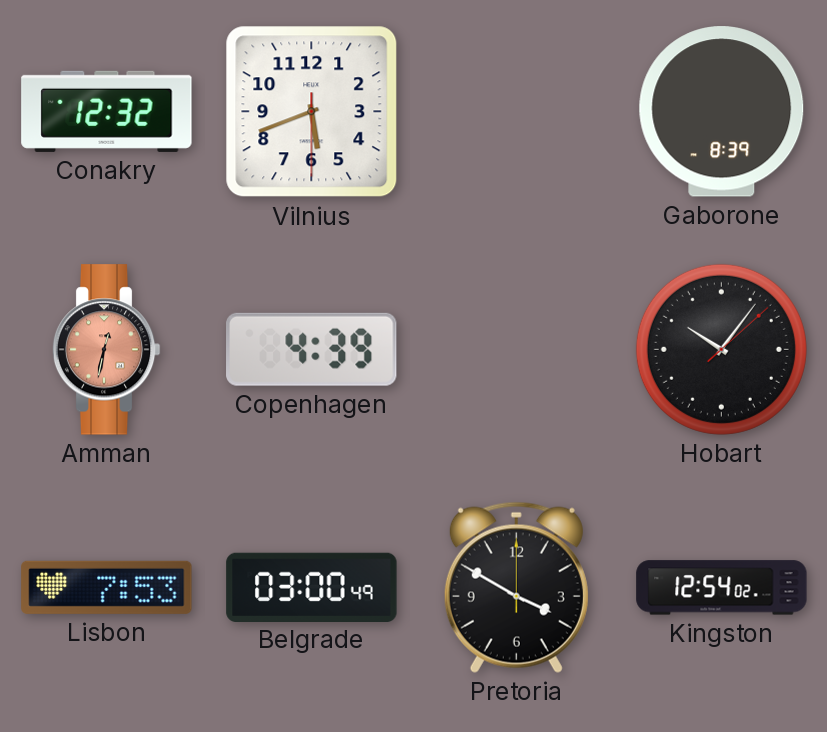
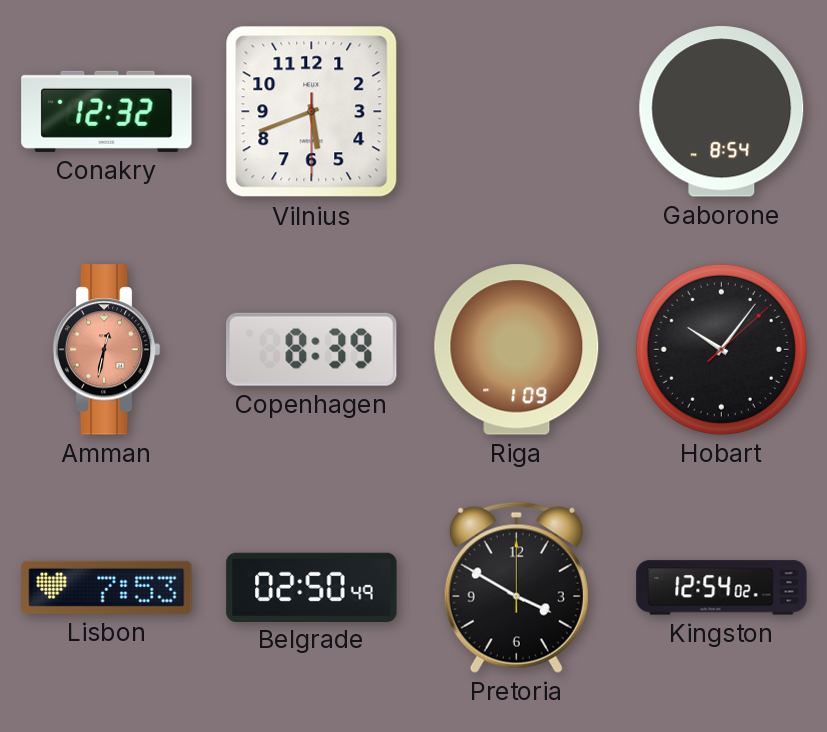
Gaborone: 8:39 -> 8:54 (722, 112)
Copenhagen: 4:39 -> 8:39 (312, 349)
Riga: none -> 1:09 (517, 350)
Belgrade: 03:00 -> 02:50 (312, 587)
